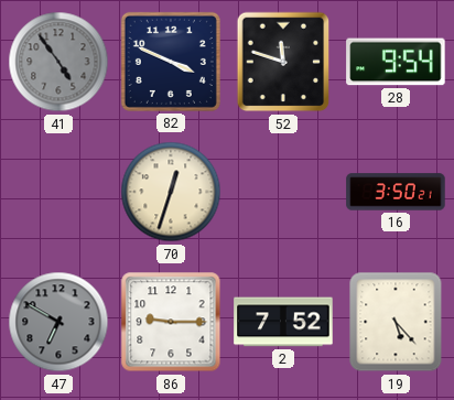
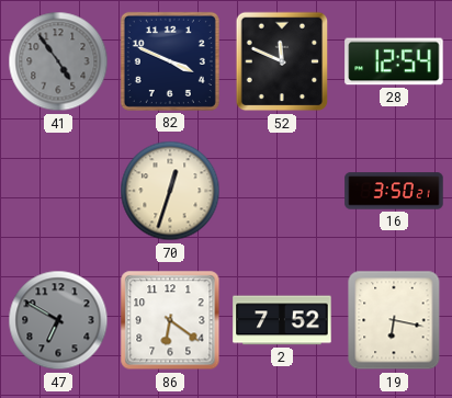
52: 11:48 -> 11:49 (282, 61)
28: 9:54 -> 12:54 (394, 61)
86: 9:15 -> 6:21 (170, 320)
19: 5:23 -> 6:17 (394, 320)
